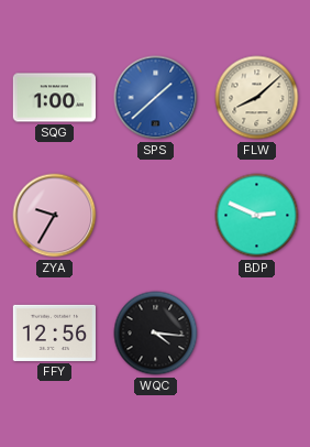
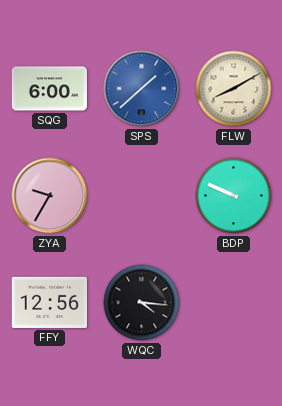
SQG: 1:00 -> 6:00 (49, 89)
FLW: 8:08 -> 8:10 (234, 89)
BDP: 2:49 -> 9:49 (234, 196)
